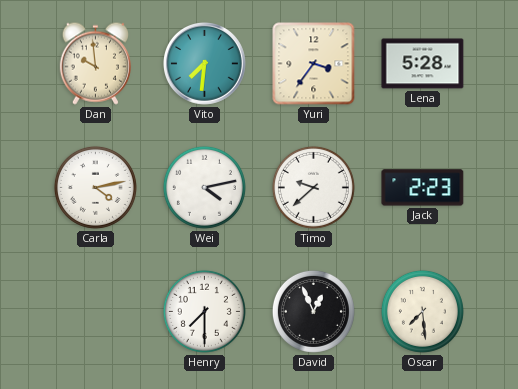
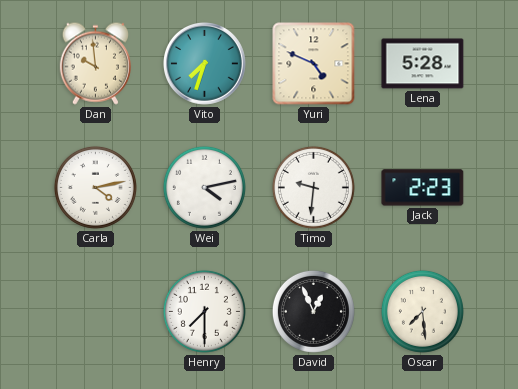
Vito: 7:31 -> 7:33 (205, 64)
Yuri: 3:36 -> 4:49 (314, 64)
Timo: 9:38 -> 9:31 (313, 187)
